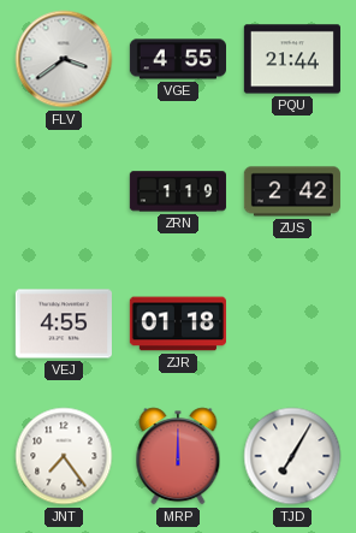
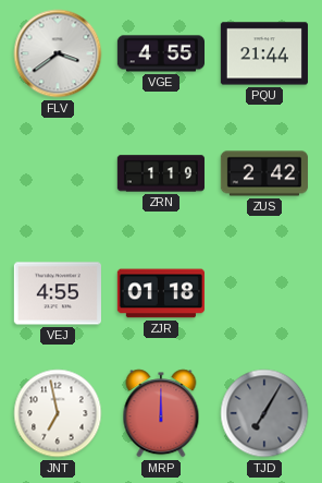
JNT: 7:24 -> 6:58 (58, 413)
TJD dial: white -> grey (264, 413)
